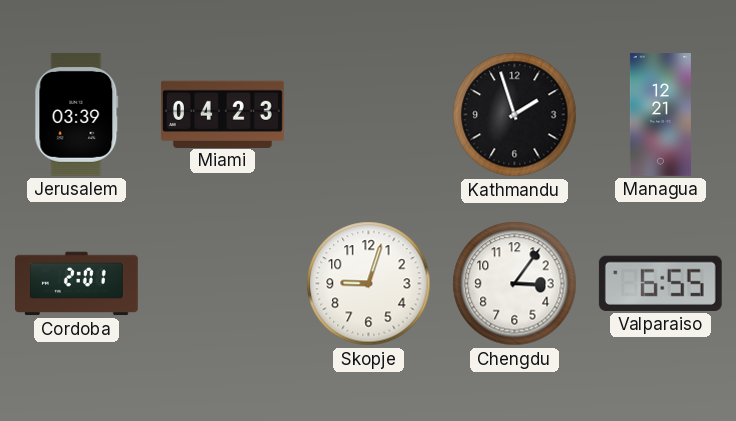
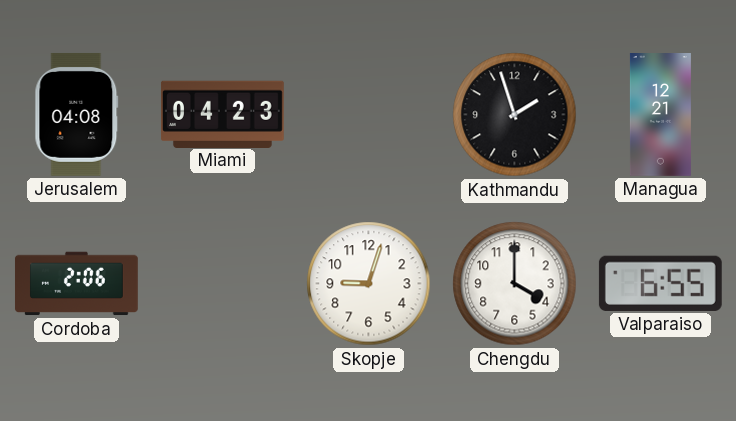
Jerusalem: 03:39 -> 04:08 (77, 114)
Cordoba: 2:01 -> 2:06 (76, 284)
Chengdu: 3:06 -> 4:00 (515, 284)
